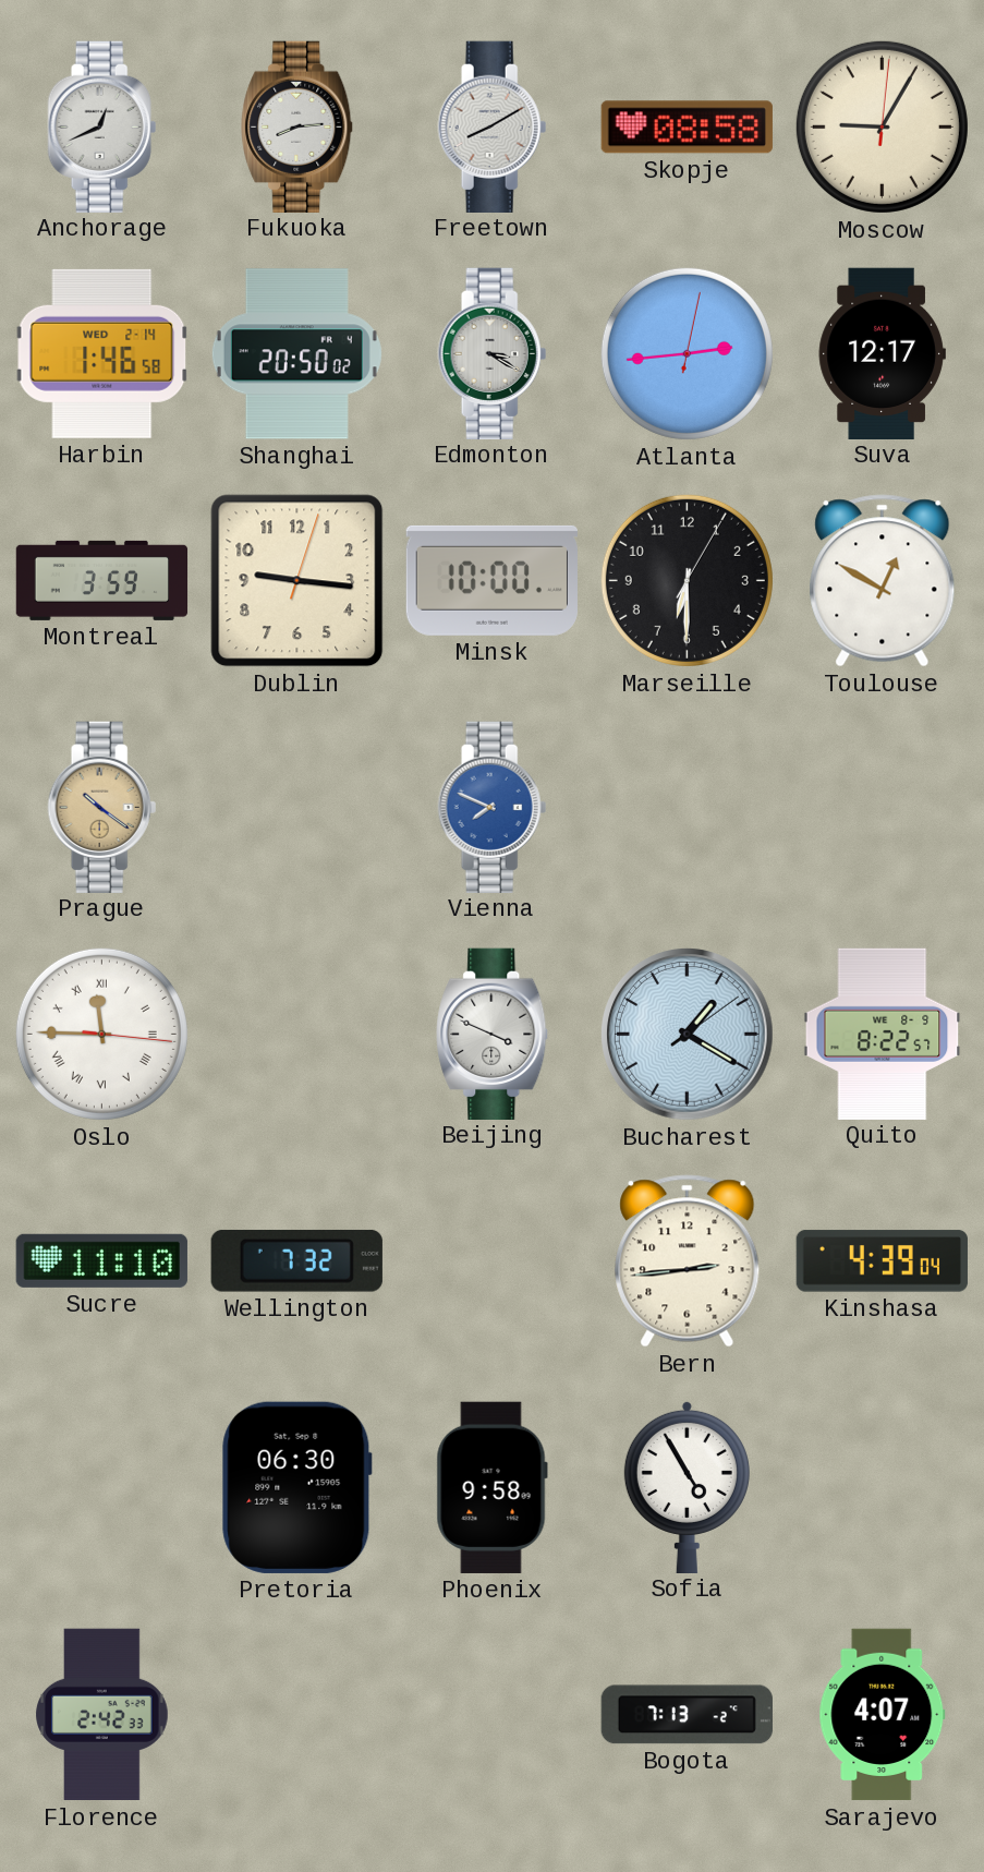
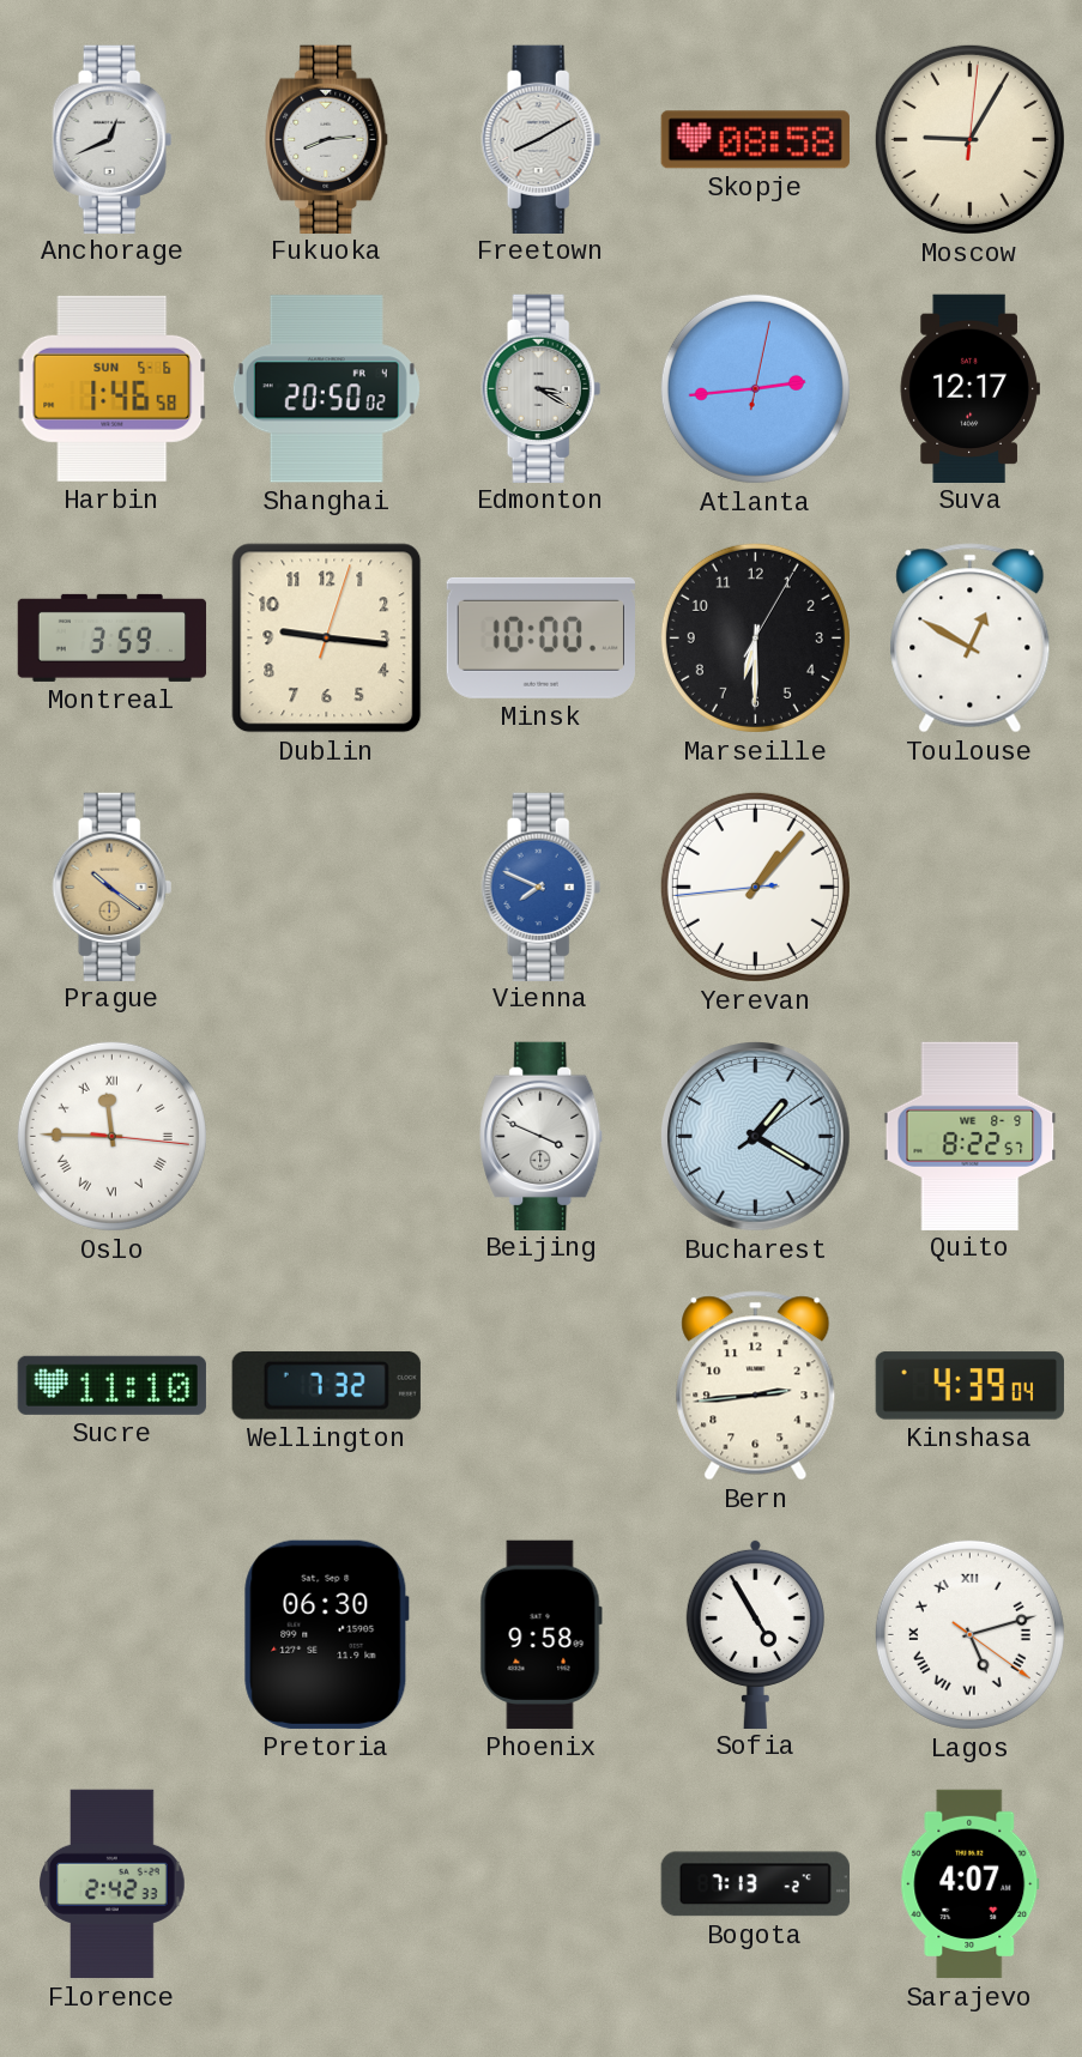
Harbin date: WED 2-14 -> SUN 5-6 (113, 388)
Yerevan: none -> 1:06 (755, 887)
Lagos: none -> 5:12 (969, 1634)
